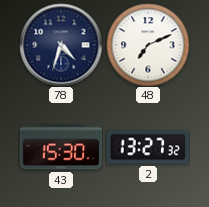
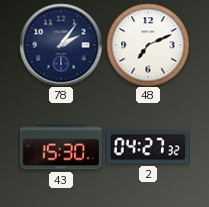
78: 4:33 -> 2:06 (61, 45)
2: 13:27 -> 04:27 (148, 147)
